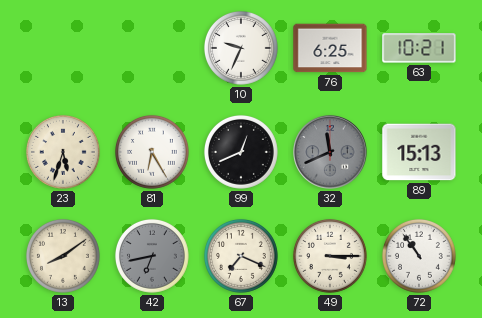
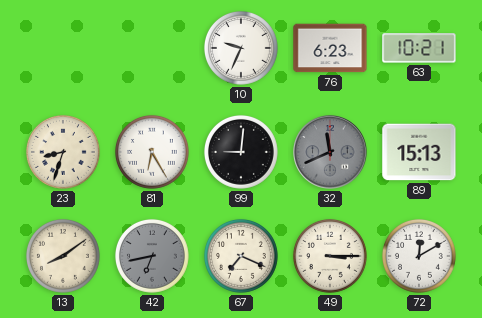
76: 6:25 -> 6:23 (330, 48)
23: 5:33 -> 8:33 (63, 152)
99: 12:41 -> 9:01 (241, 152)
72: 10:54 -> 12:10 (419, 256)
